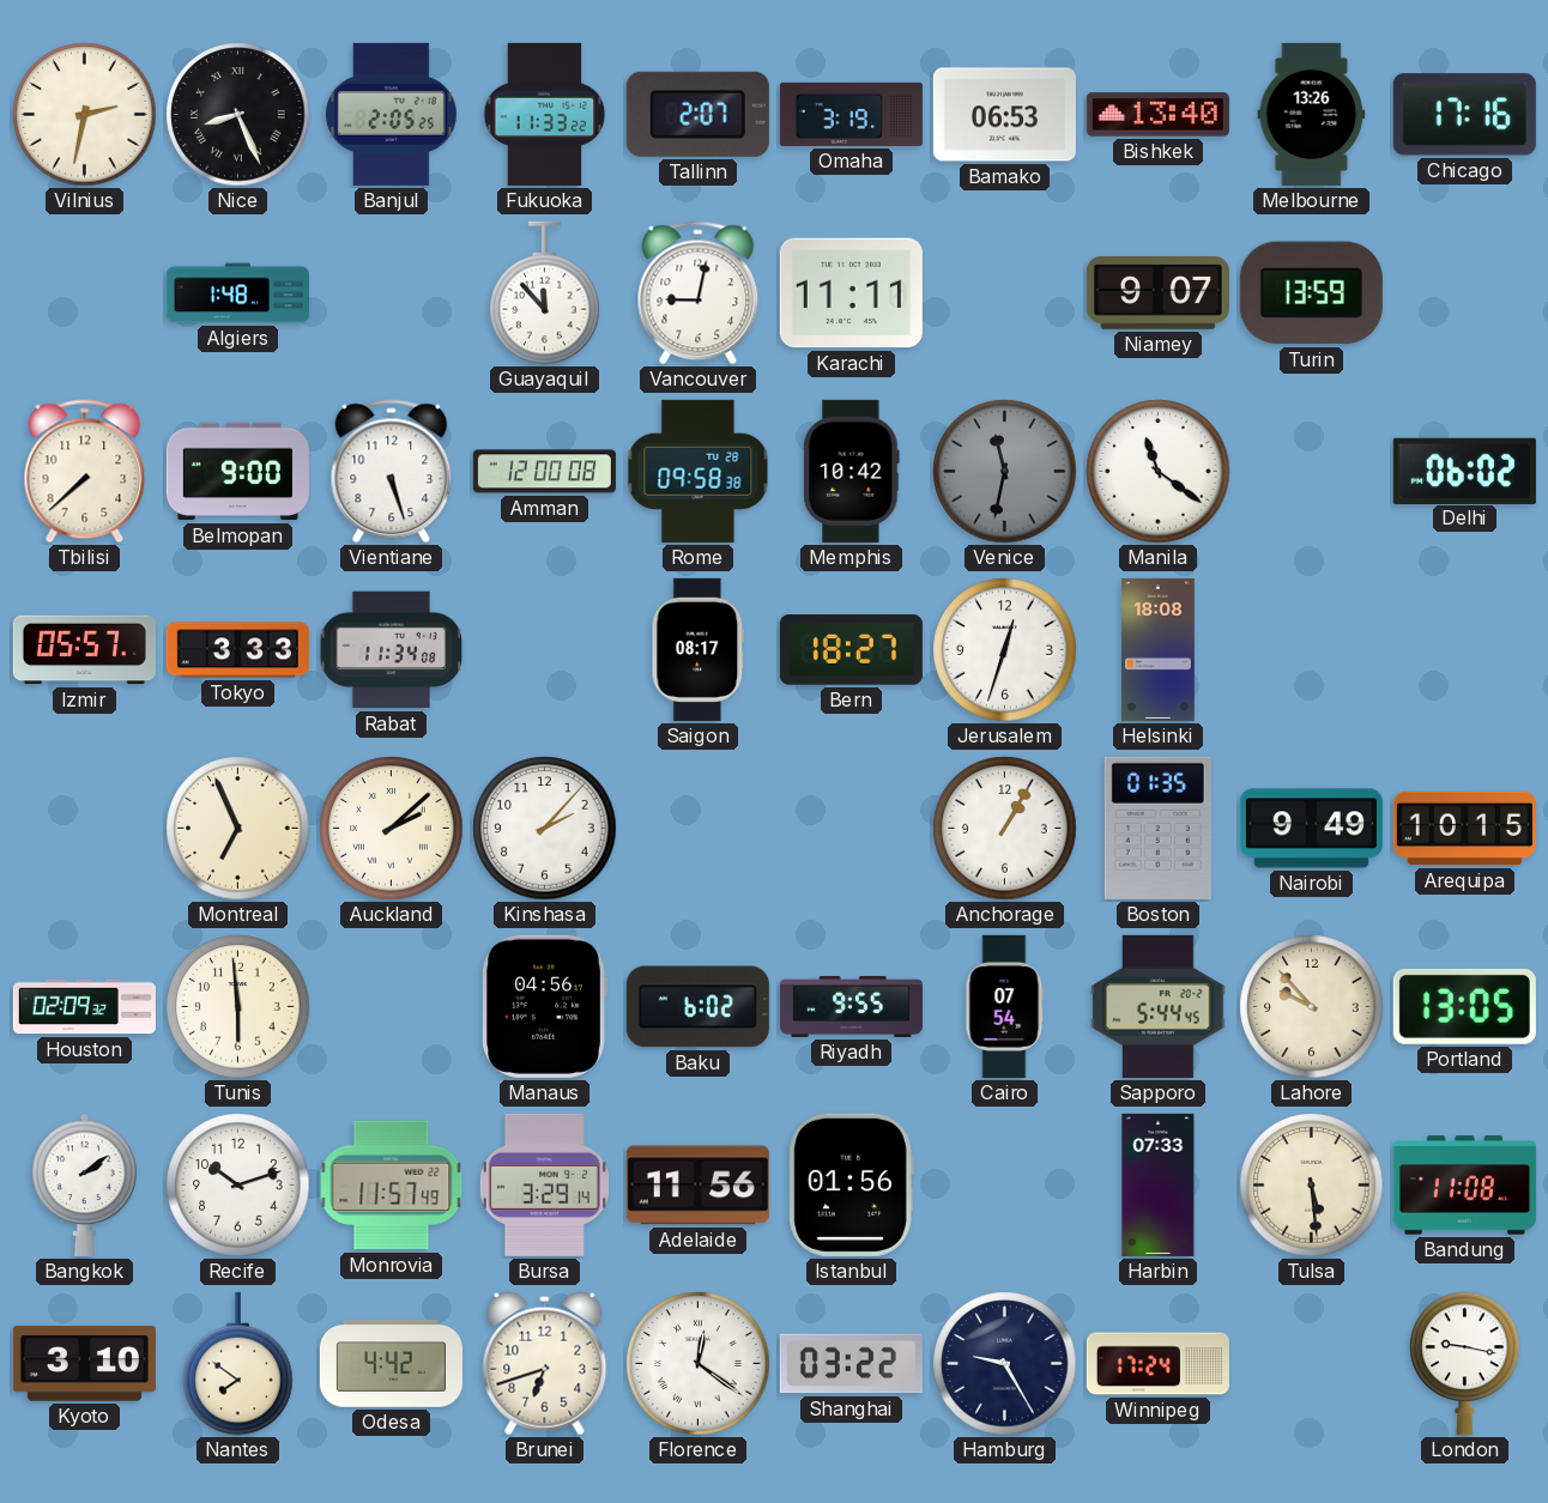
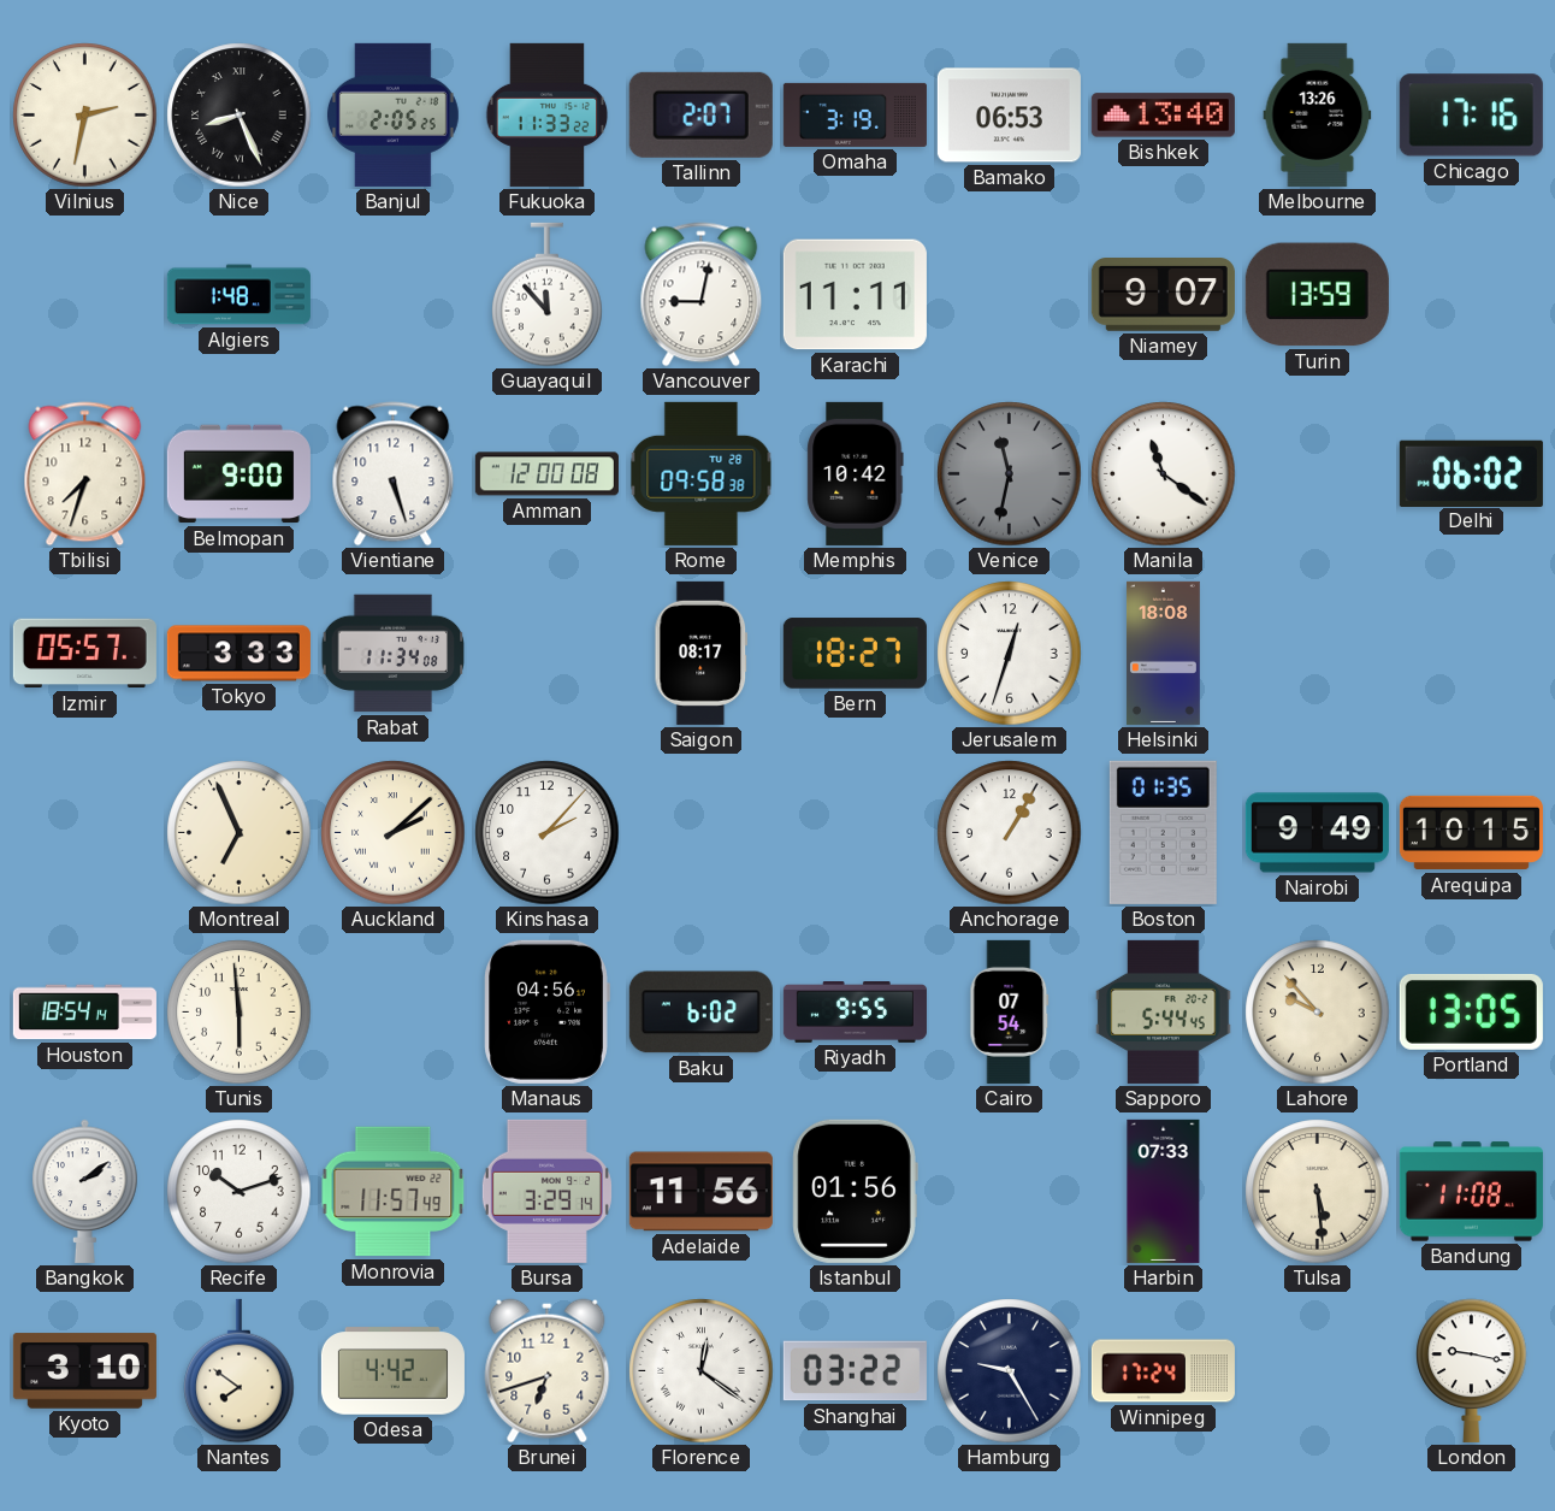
Tbilisi: 7:38 -> 7:33 (85, 474)
Houston: 02:09 -> 18:54 (84, 1013)
